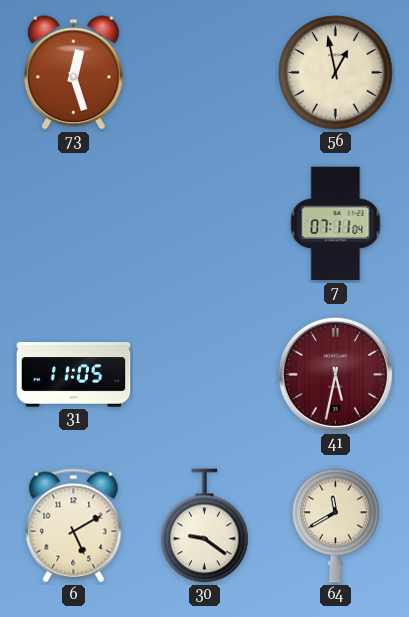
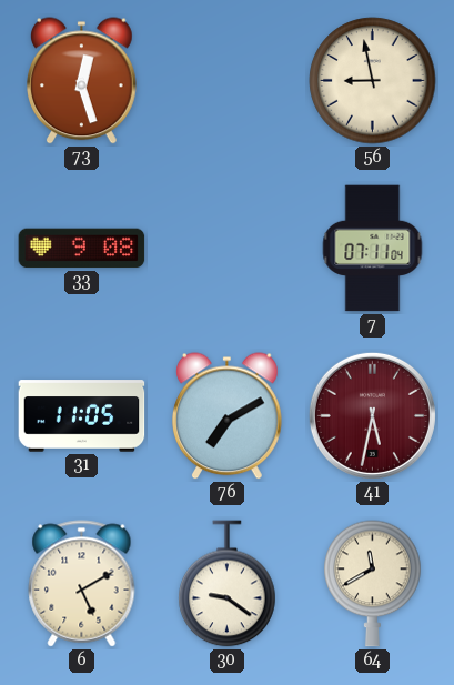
56: 12:58 -> 8:58 (373, 81)
33: none -> 9:08 (82, 249)
76: none -> 7:10 (228, 416)
